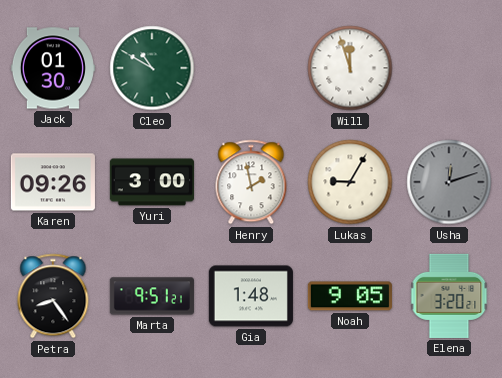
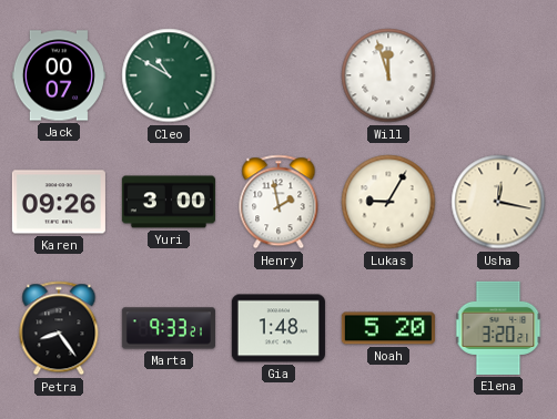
Jack: 01:30 -> 00:07 (59, 75)
Usha: 12:12 -> 12:17 (498, 202)
Usha dial: grey -> cream (498, 202)
Marta: 9:51 -> 9:33 (169, 328)
Noah: 9:05 -> 5:20 (388, 328)
